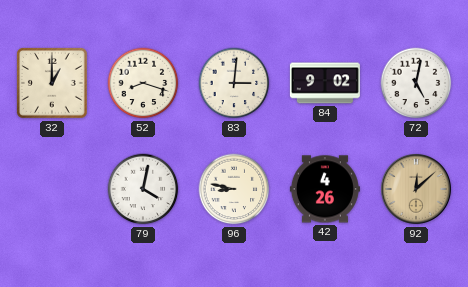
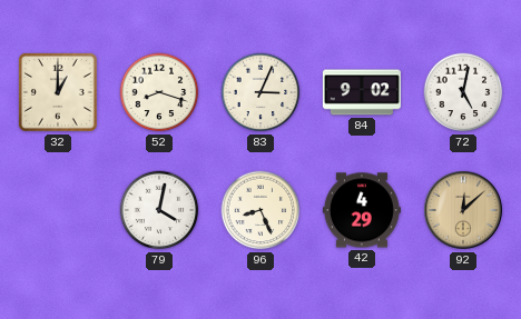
83: 3:01 -> 3:04 (260, 92)
96: 8:47 -> 8:26 (260, 210)
42: 4:26 -> 4:29 (362, 210)
